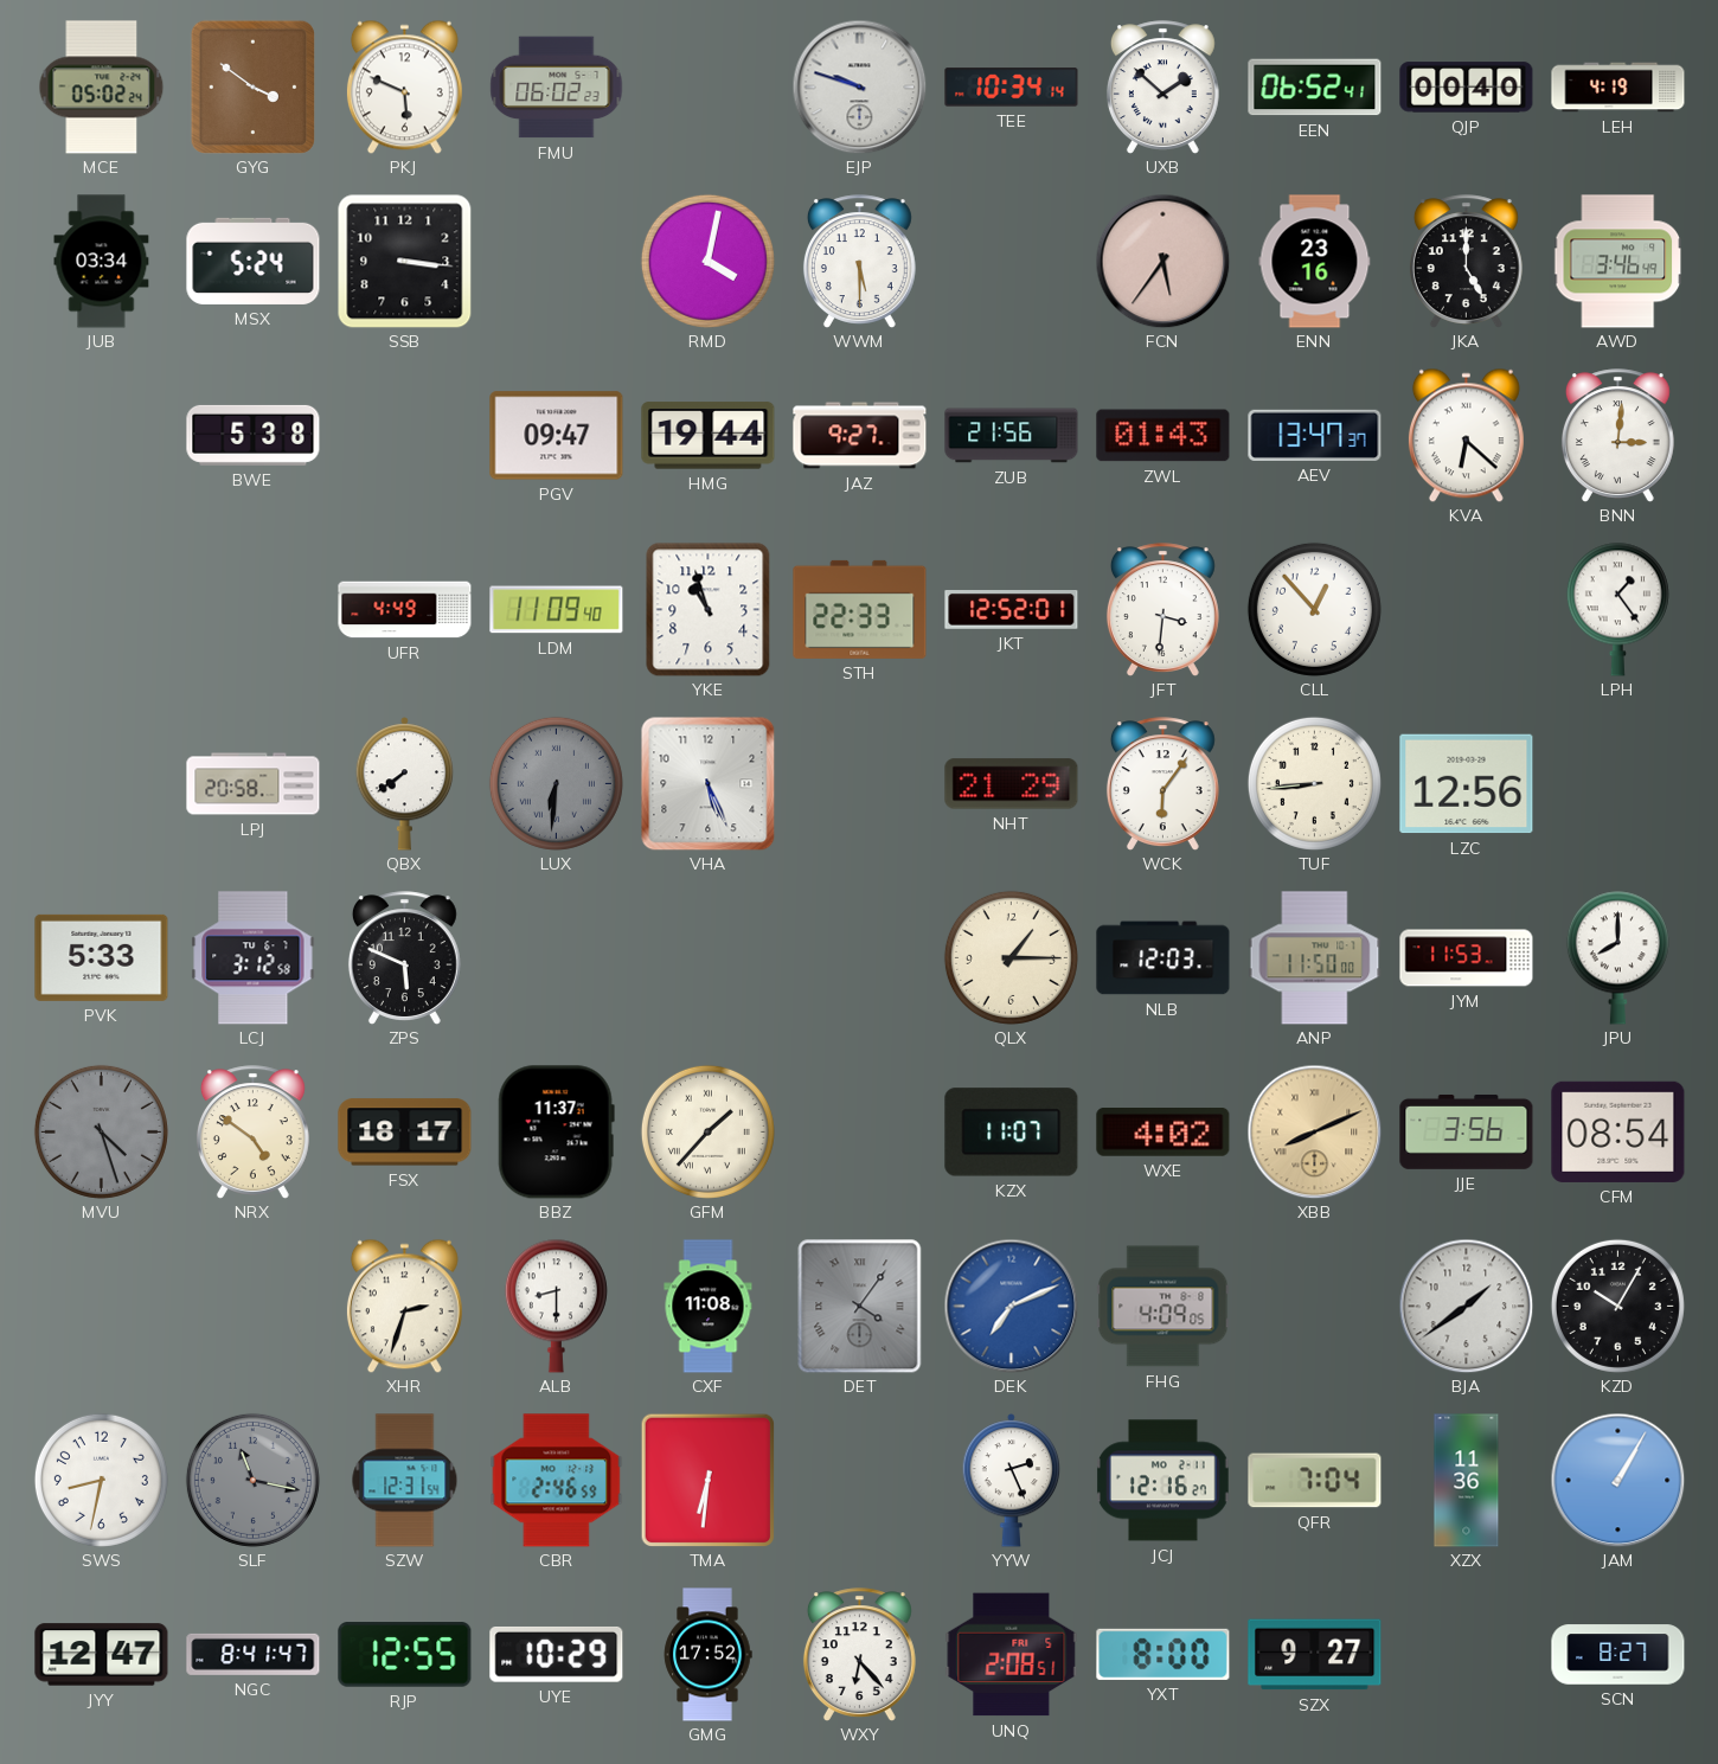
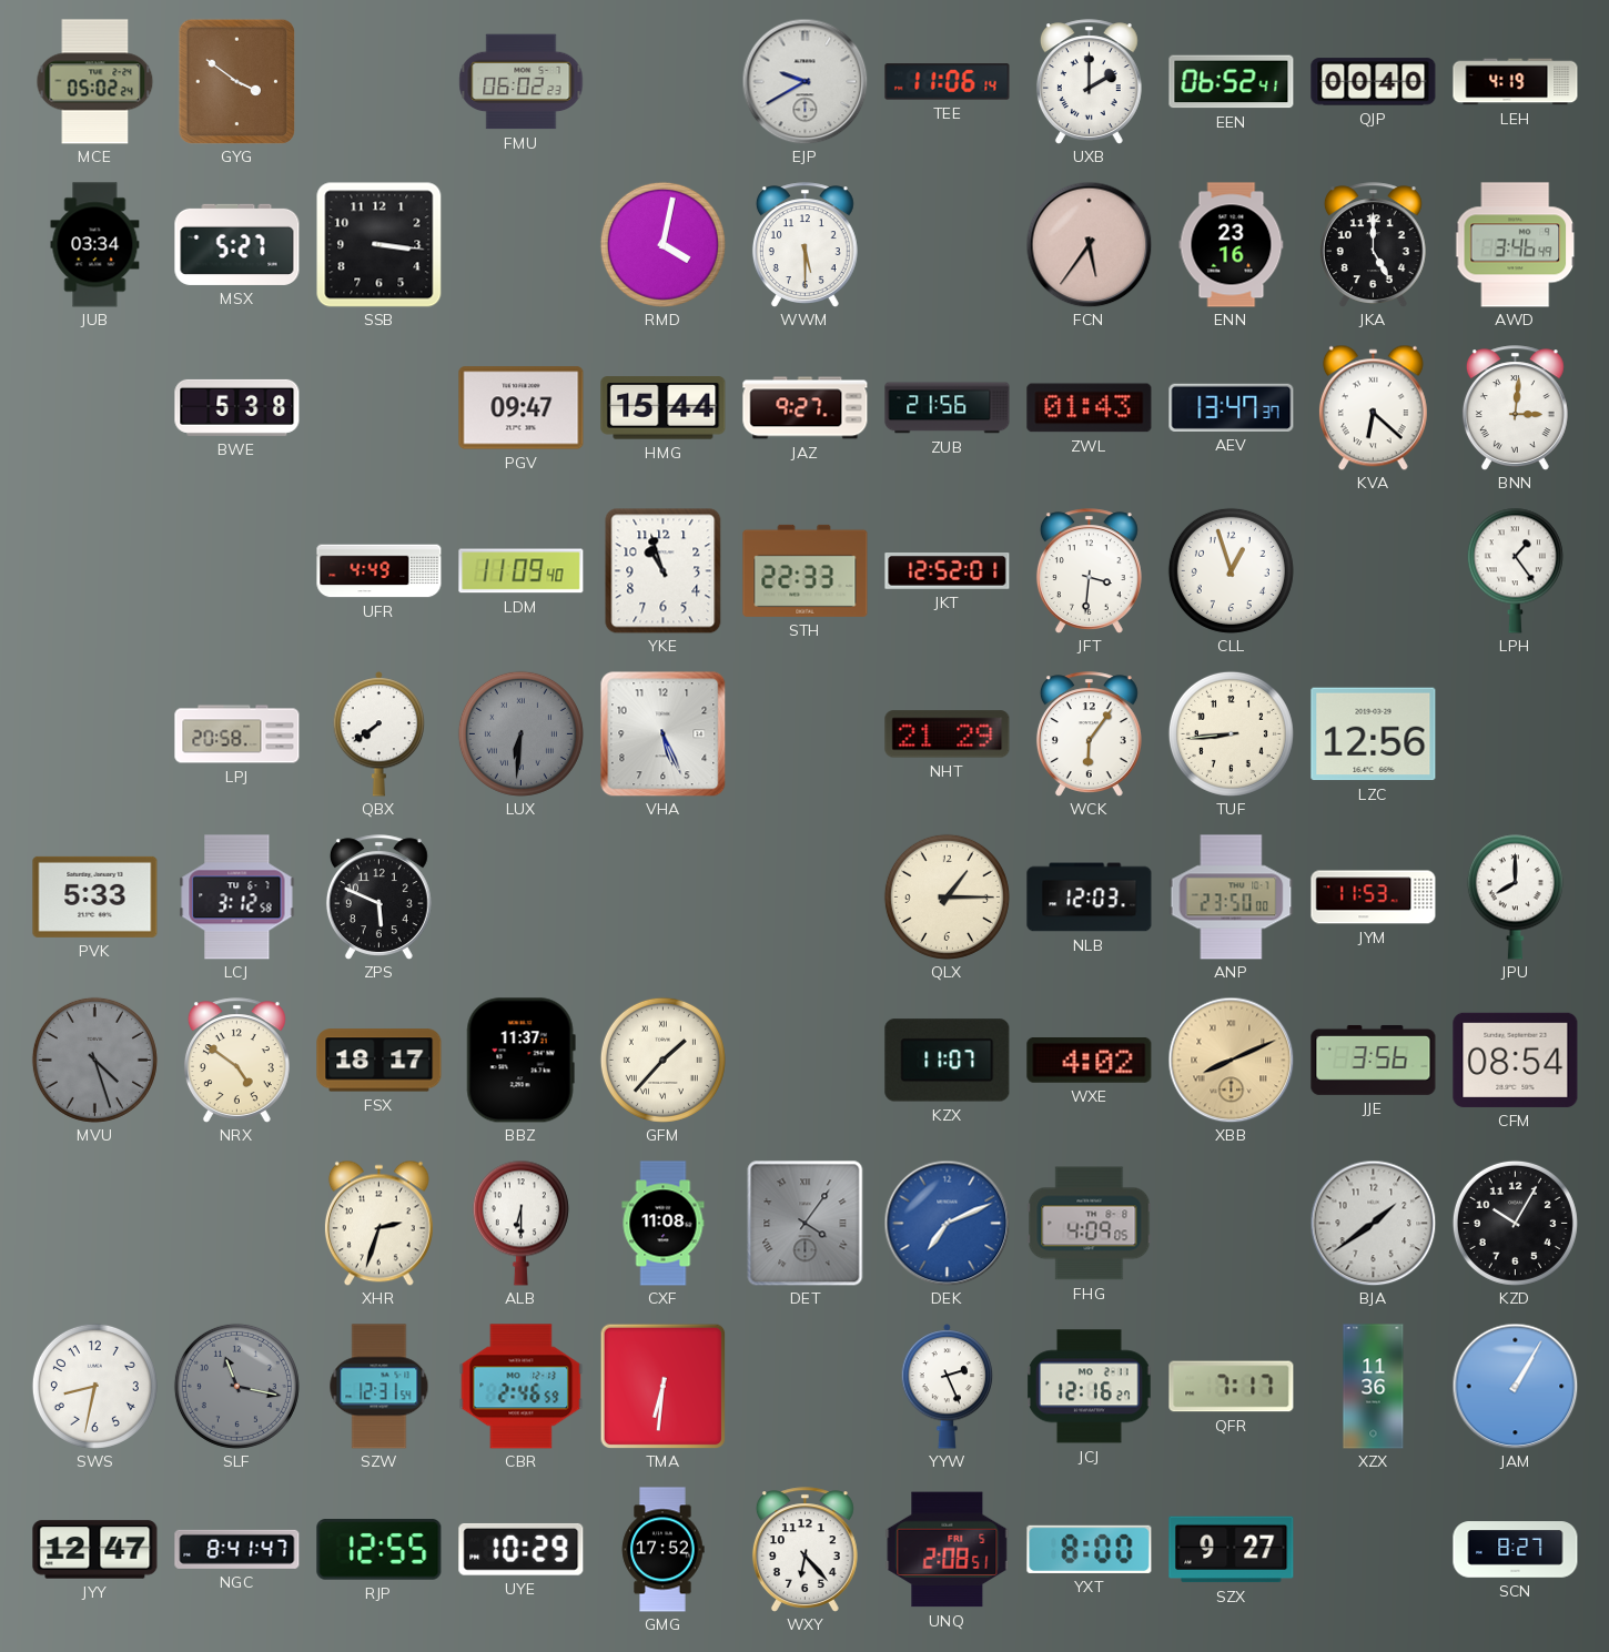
PKJ: 5:49 -> none (404, 86)
EJP: 9:48 -> 9:40 (804, 81)
TEE: 10:34 -> 11:06 (948, 82)
UXB: 1:52 -> 2:00 (1089, 82)
MSX: 5:24 -> 5:27 (237, 244)
HMG: 19:44 -> 15:44 (664, 408)
CLL: 12:53 -> 12:57 (1231, 570)
ANP: 11:50 -> 23:50 (1232, 898)
ALB: 8:30 -> 6:30 (520, 1223)
QFR: 7:04 -> 7:17 (1232, 1387)
